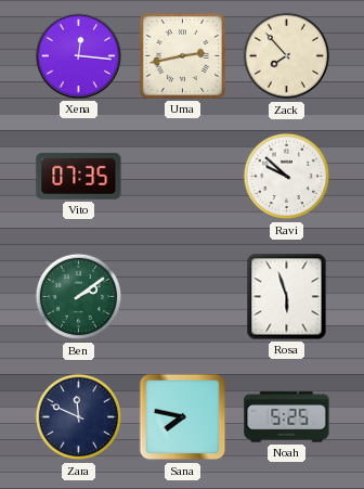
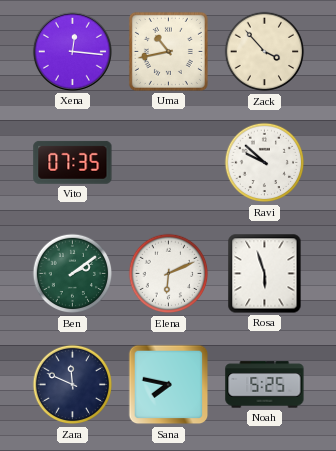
Uma: 2:43 -> 10:43 (168, 51)
Zack: 7:53 -> 3:53 (265, 52)
Elena: none -> 6:11 (169, 274)
